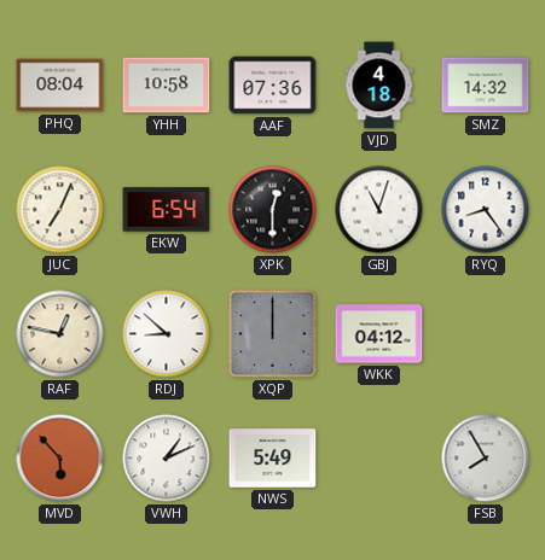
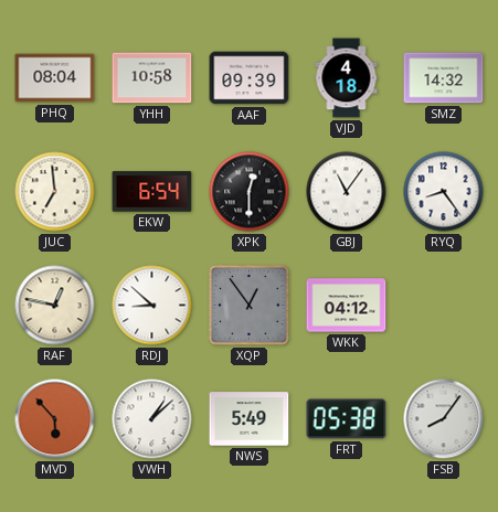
AAF: 07:36 -> 09:39 (250, 78)
JUC: 7:04 -> 6:59 (55, 192)
GBJ: 11:03 -> 11:06 (347, 192)
XQP: 12:00 -> 12:54 (250, 306)
VWH: 1:11 -> 1:08 (152, 419)
FRT: none -> 05:38 (347, 419)
FSB: 7:55 -> 8:06 (444, 419)
